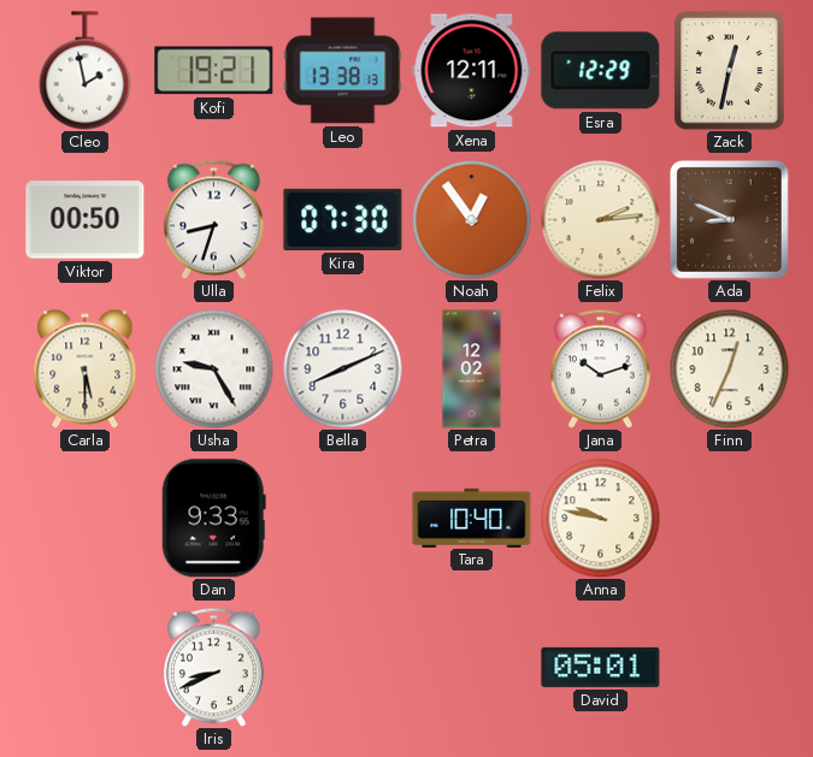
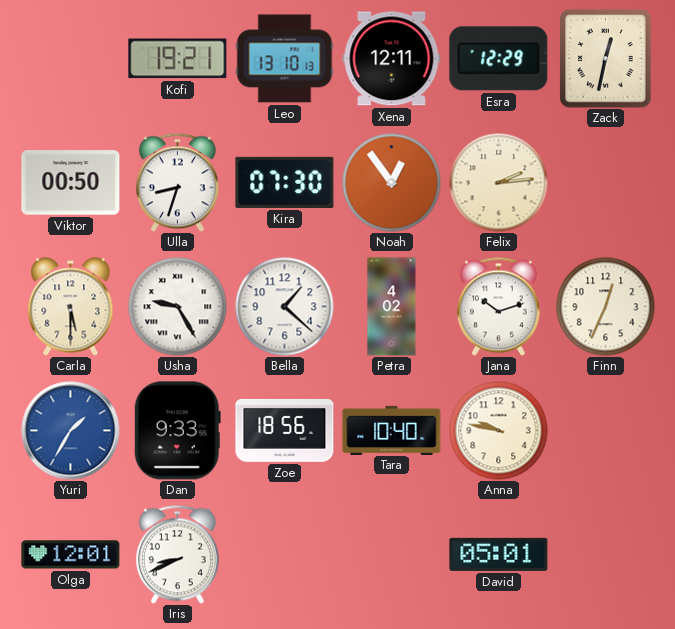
Cleo: 1:58 -> none (86, 71)
Leo: 13:38 -> 13:10 (285, 59)
Ada: 8:49 -> none (729, 219)
Bella: 8:11 -> 1:22 (285, 307)
Petra: 12:02 -> 4:02 (392, 307)
Yuri: none -> 1:35 (71, 431)
Zoe: none -> 18:56 (285, 430)
Olga: none -> 12:01 (71, 555)
